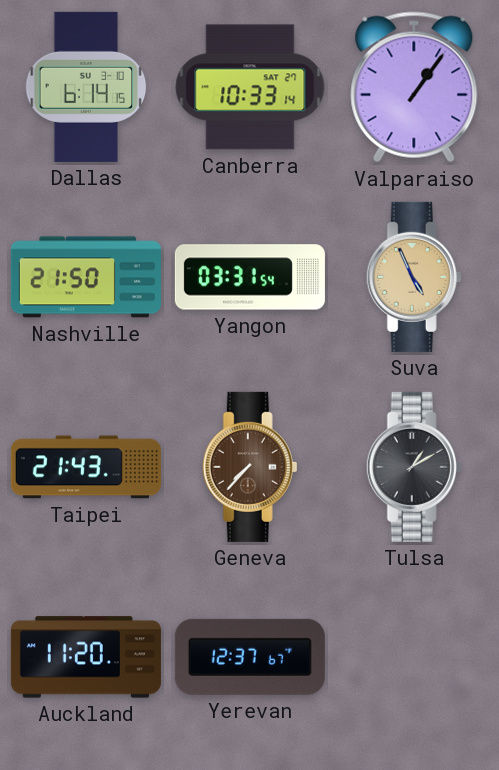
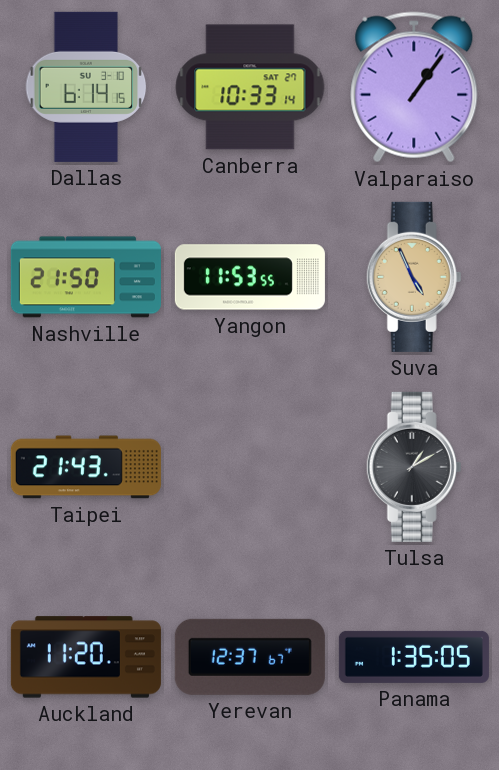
Yangon: 03:31 -> 11:53 (250, 277)
Geneva: 7:37 -> none (250, 467)
Panama: none -> 1:35 (414, 657)
